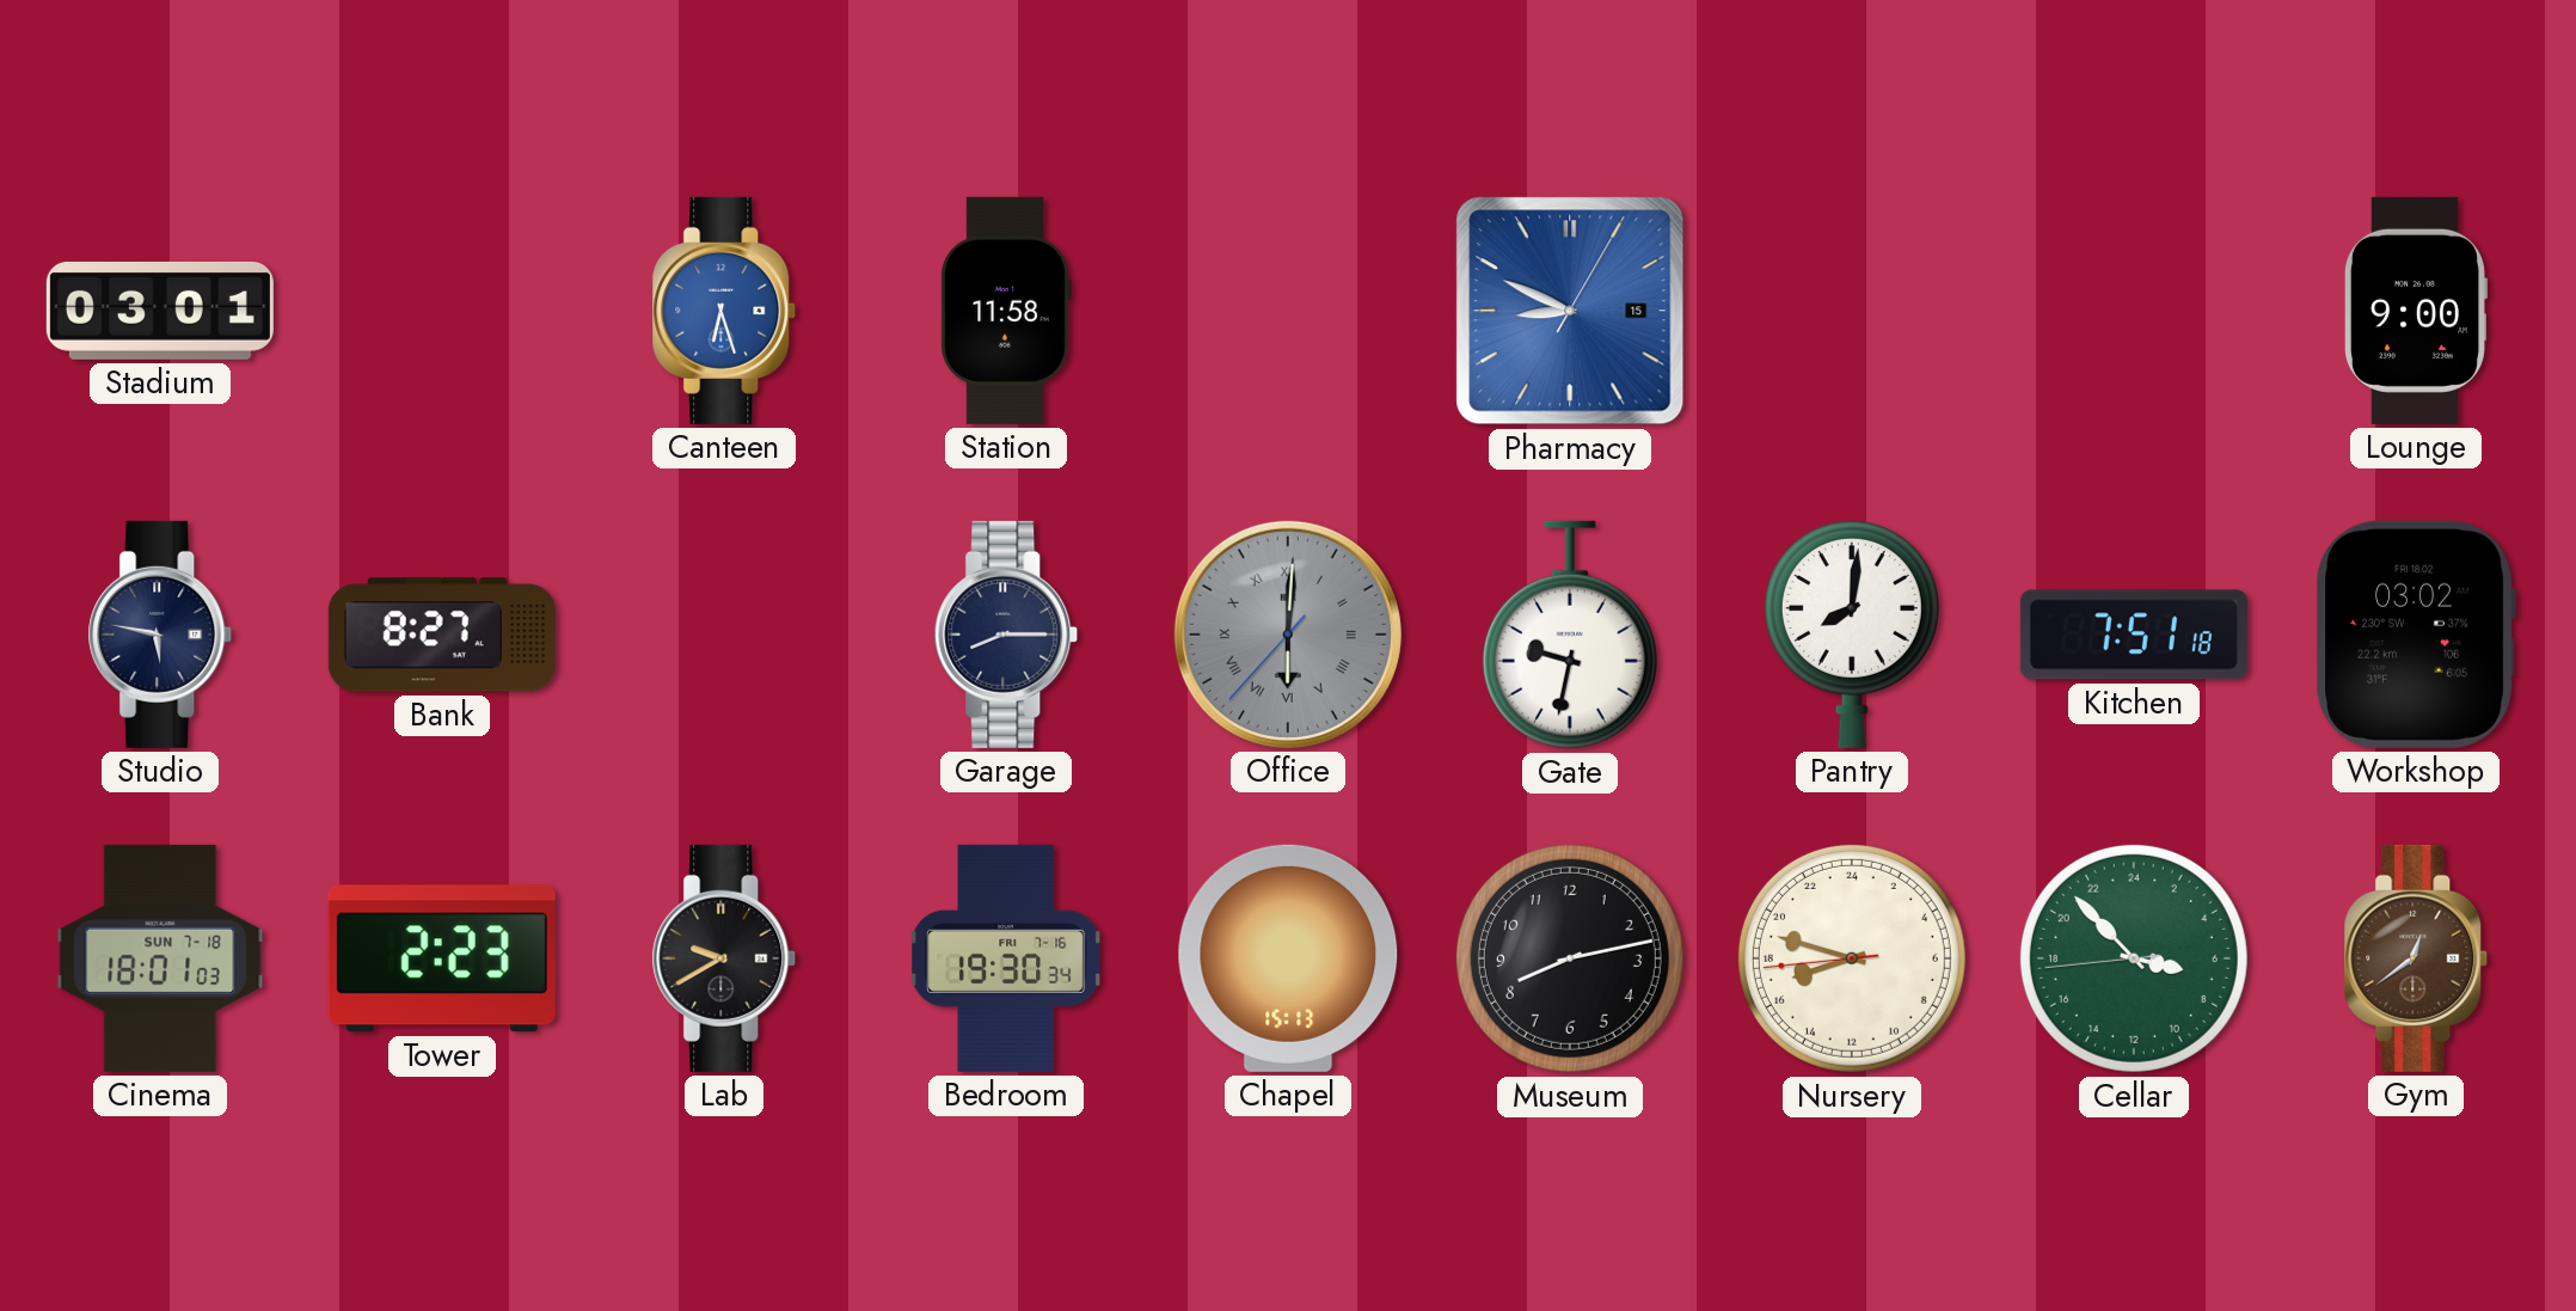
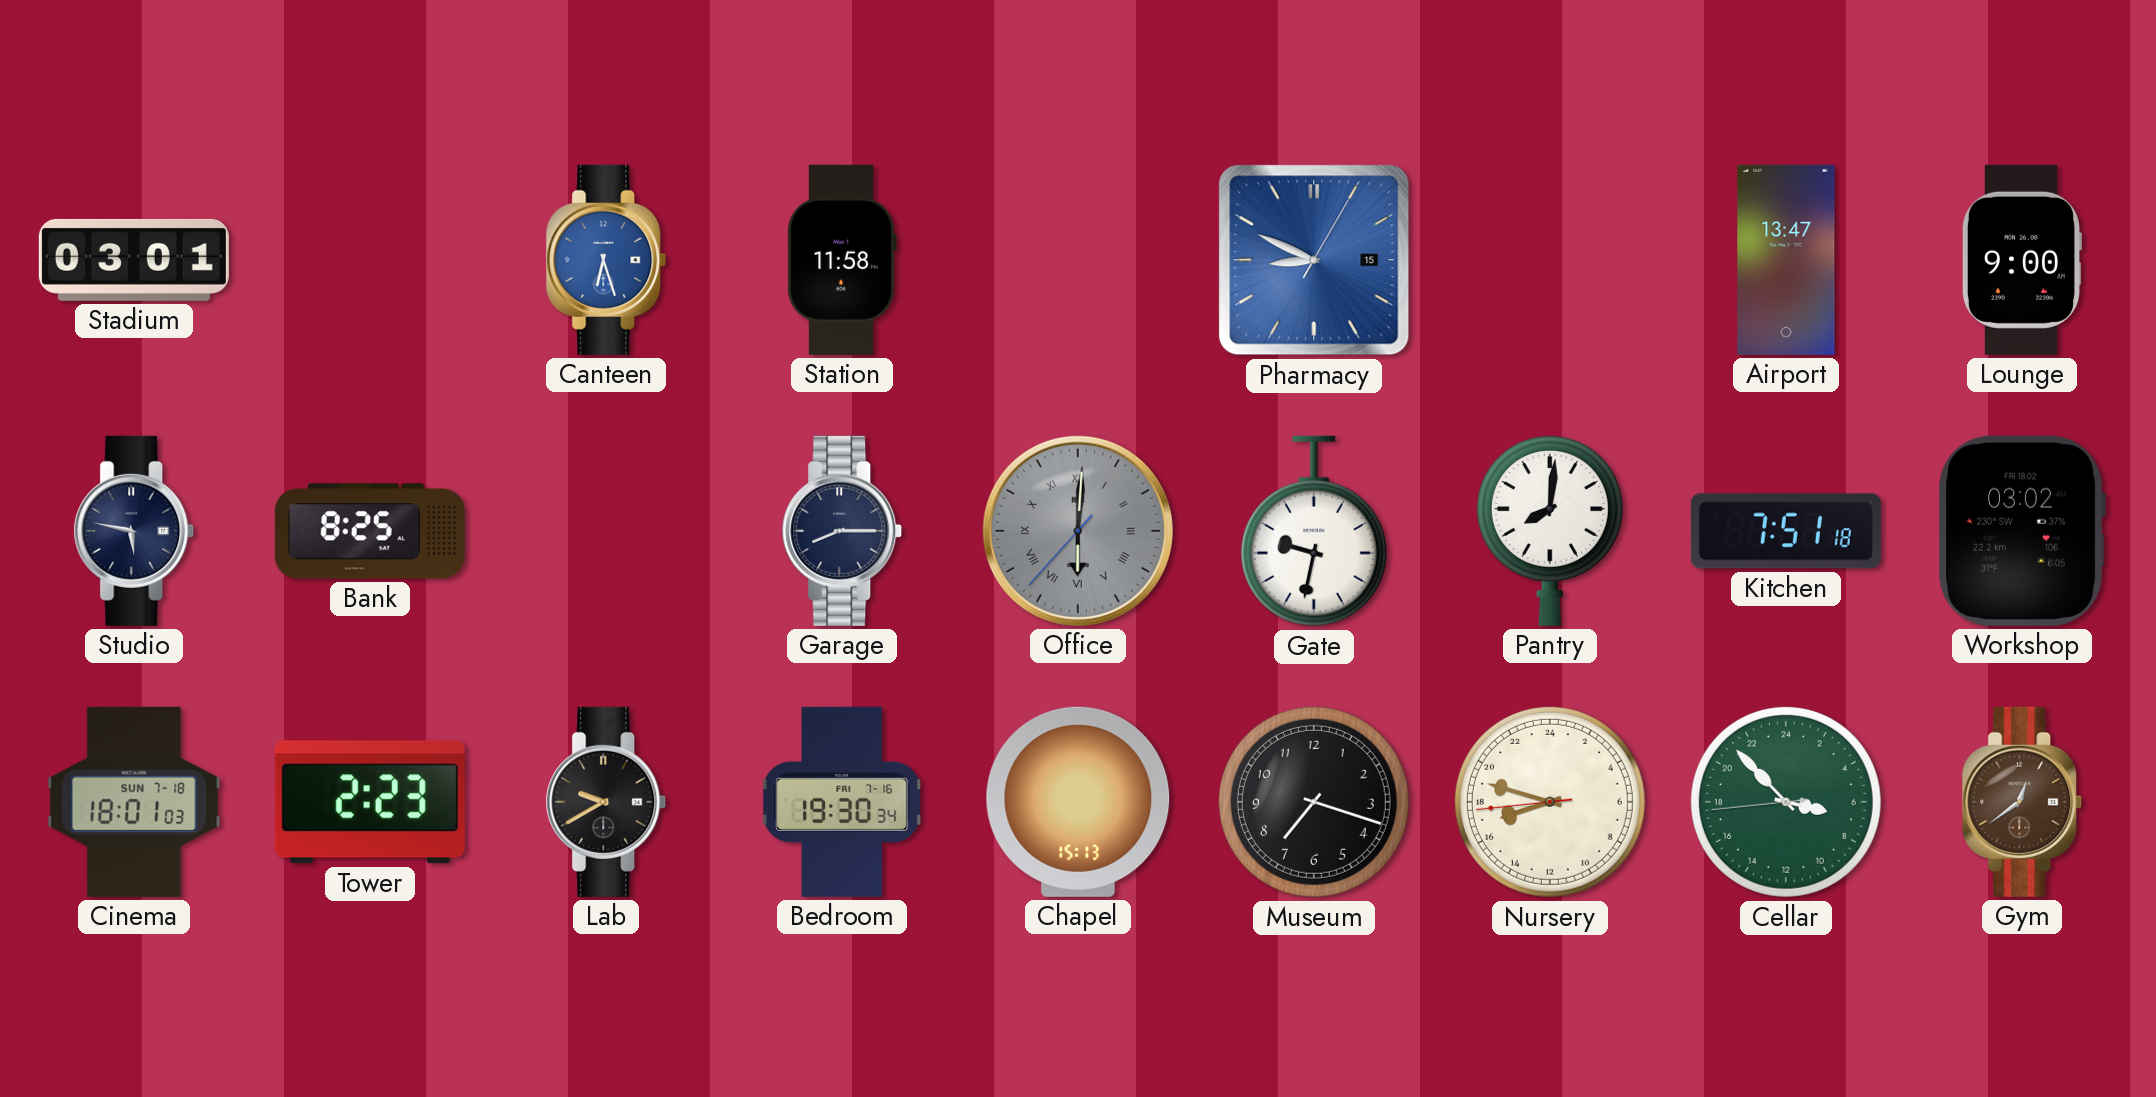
Airport: none -> 13:47 (1786, 260)
Bank: 8:27 -> 8:25 (370, 531)
Museum: 8:13 -> 7:18 (1314, 802)
